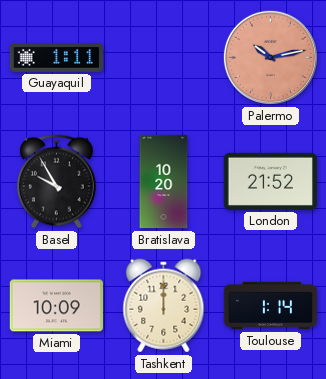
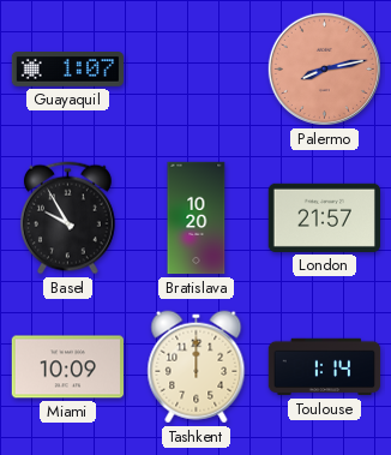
Guayaquil: 1:11 -> 1:07 (68, 70)
Palermo: 10:13 -> 8:13 (324, 68)
London: 21:52 -> 21:57 (324, 217)
